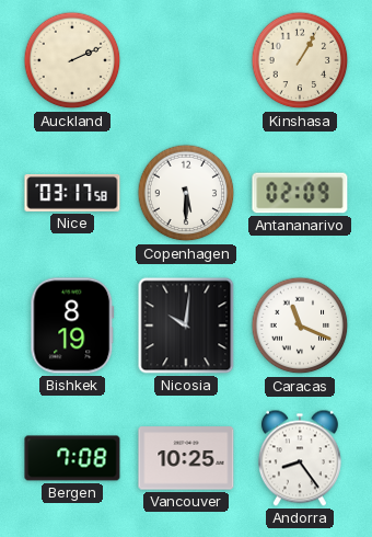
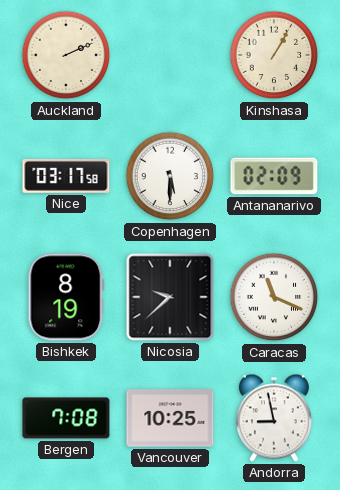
Nicosia: 10:01 -> 9:38 (170, 297)
Andorra: 8:24 -> 8:58 (274, 418)
